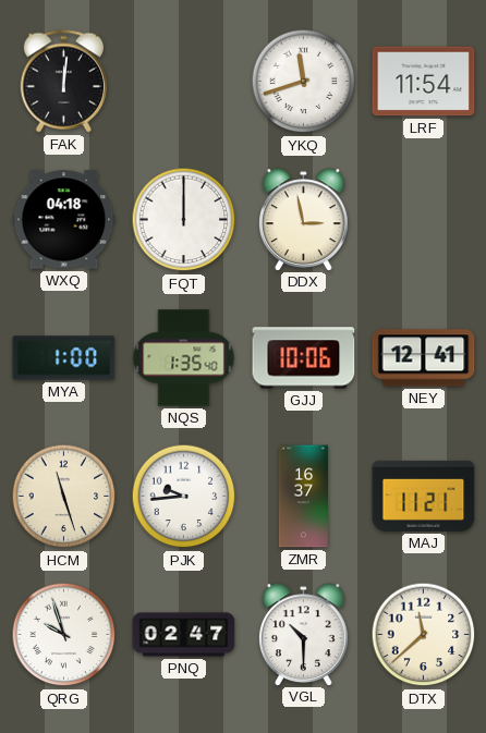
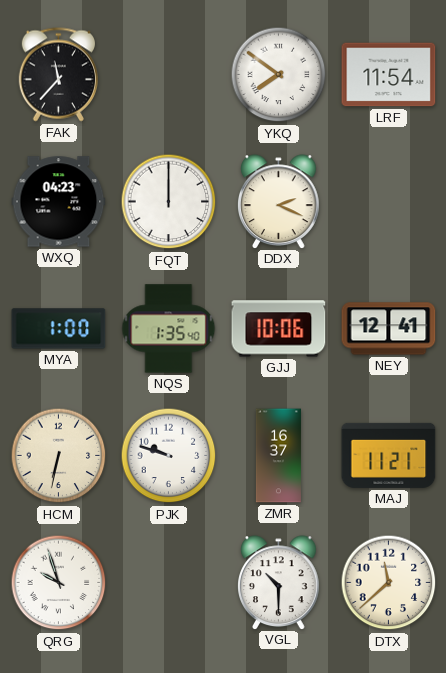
FAK: 12:01 -> 11:37 (58, 75)
YKQ: 11:42 -> 7:51 (279, 75)
WXQ: 04:18 -> 04:23 (59, 202)
DDX: 2:58 -> 2:19 (279, 201)
HCM: 11:27 -> 6:32 (59, 456)
PJK: 9:44 -> 9:48 (169, 456)
PNQ: 02:47 -> none (184, 635)
